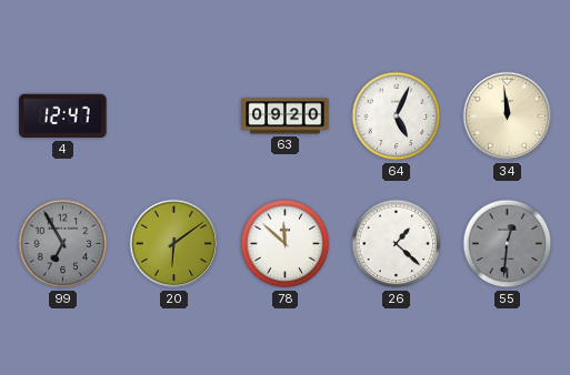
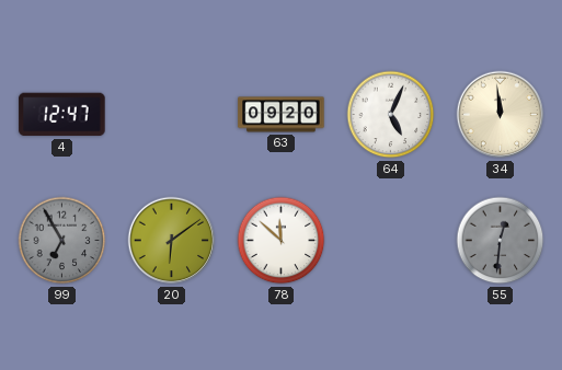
26: 1:22 -> none (397, 244)
